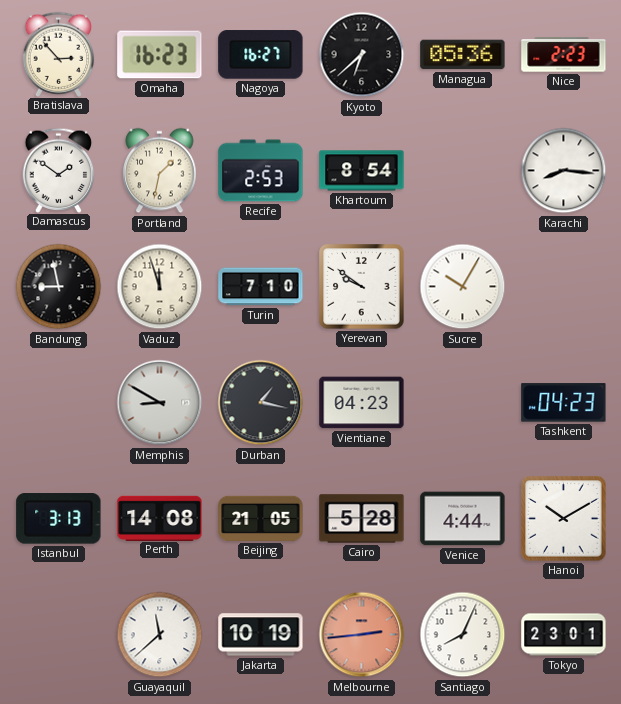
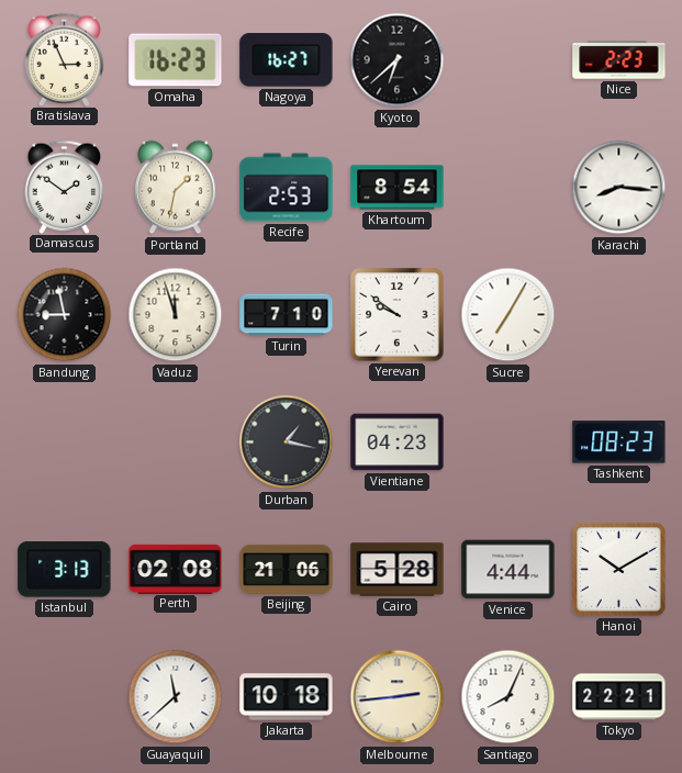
Bratislava: 2:53 -> 2:56 (65, 59)
Managua: 05:36 -> none (463, 55)
Sucre: 10:05 -> 7:05 (508, 315)
Memphis: 8:50 -> none (160, 403)
Tashkent: 04:23 -> 08:23 (619, 442)
Perth: 14:08 -> 02:08 (176, 569)
Beijing: 21:05 -> 21:06 (287, 569)
Jakarta: 10:19 -> 10:18 (287, 697)
Melbourne dial: salmon -> cream (398, 697)
Tokyo: 23:01 -> 22:21 (619, 697)
